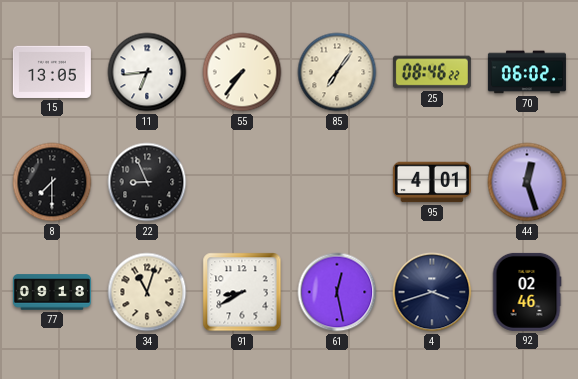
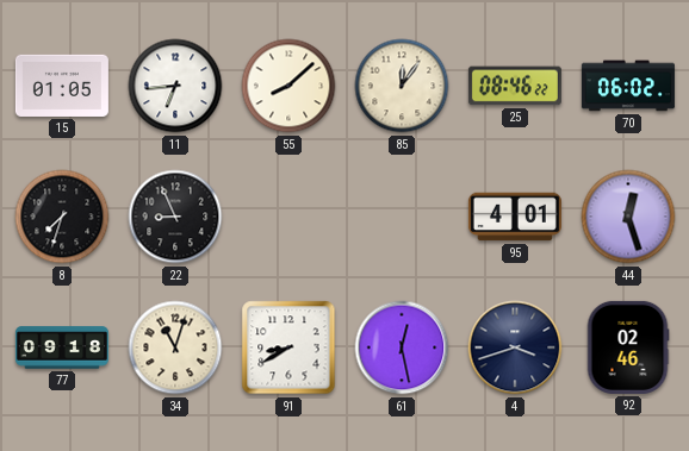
15: 13:05 -> 01:05 (62, 86)
55: 7:36 -> 8:08 (288, 86)
85: 7:06 -> 12:06 (402, 86)
8: 7:30 -> 7:33 (62, 217)
